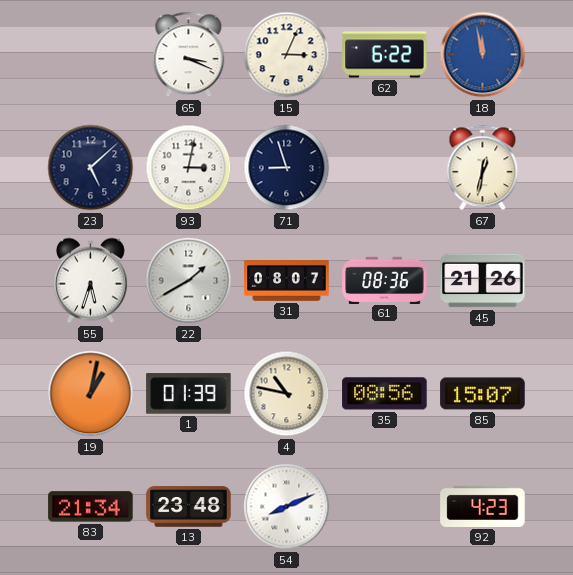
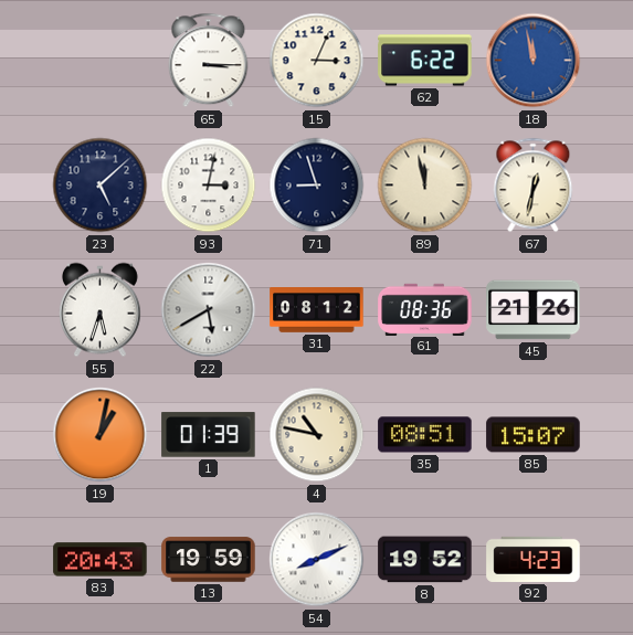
65: 3:19 -> 3:15 (209, 61)
89: none -> 11:58 (425, 186)
22: 1:40 -> 5:40 (209, 310)
31: 08:07 -> 08:12 (317, 310)
35: 08:56 -> 08:51 (425, 435)
83: 21:34 -> 20:43 (101, 560)
13: 23:48 -> 19:59 (209, 560)
8: none -> 19:52 (425, 560)
